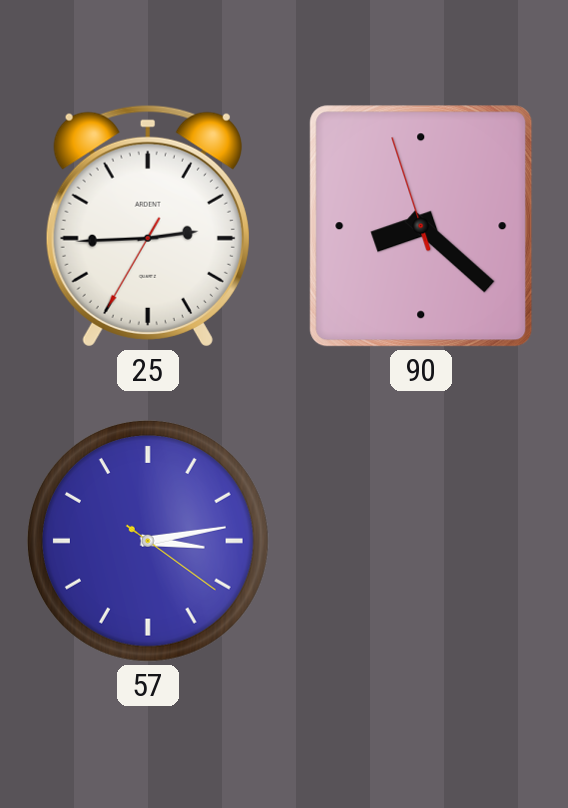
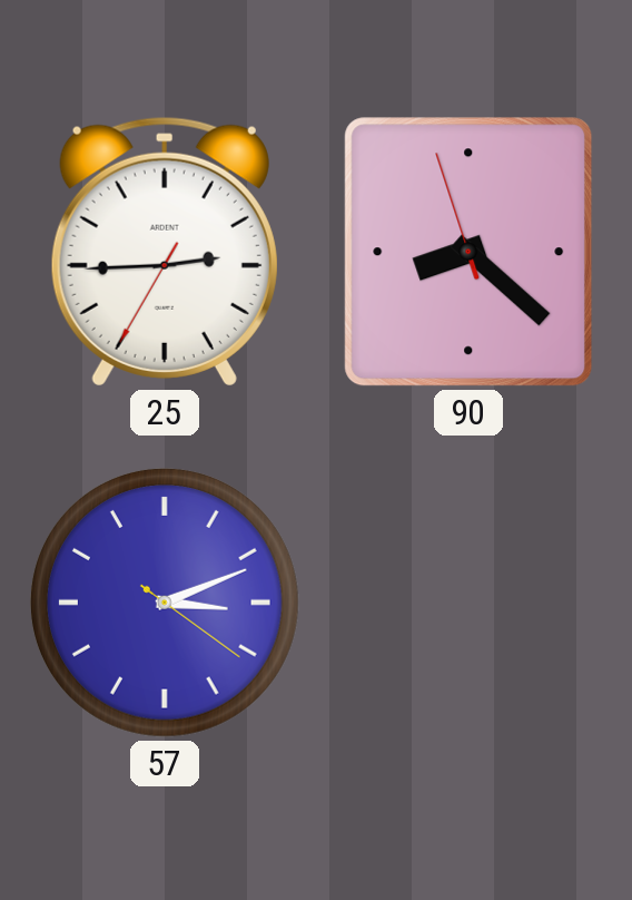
57: 3:13 -> 3:11 (165, 603)
